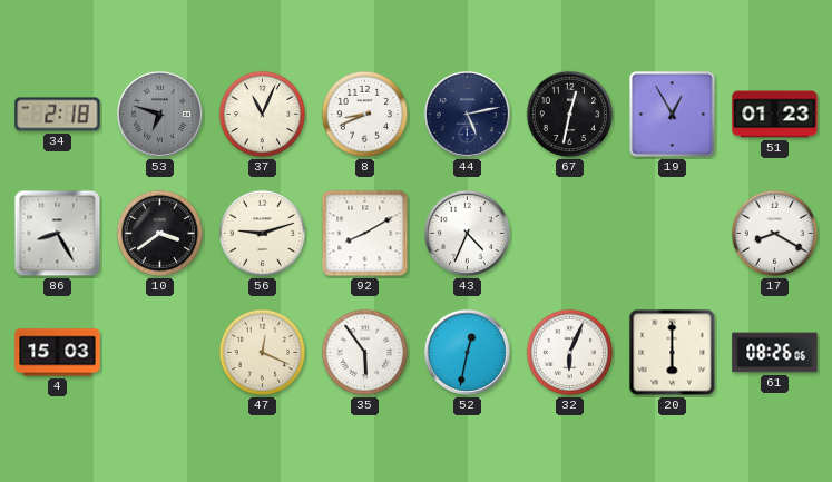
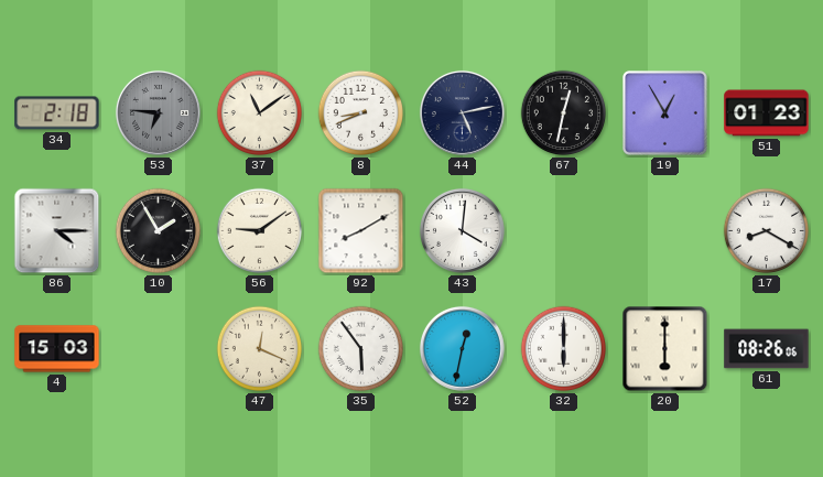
53: 6:48 -> 6:46 (158, 112)
37: 11:04 -> 11:09 (260, 113)
86: 8:25 -> 4:15 (57, 231)
10: 3:39 -> 1:55 (159, 231)
56: 9:12 -> 9:09 (260, 231)
43: 4:34 -> 4:01 (462, 230)
32: 6:04 -> 6:00 (564, 349)
